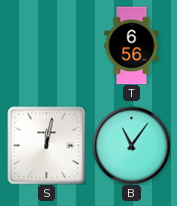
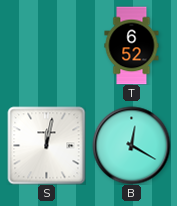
T: 6:56 -> 6:52 (132, 45)
B: 11:06 -> 12:20 (131, 145)
